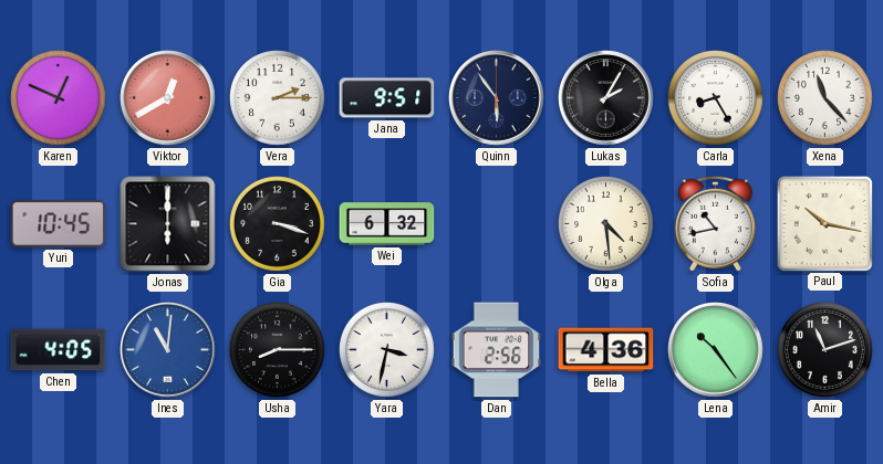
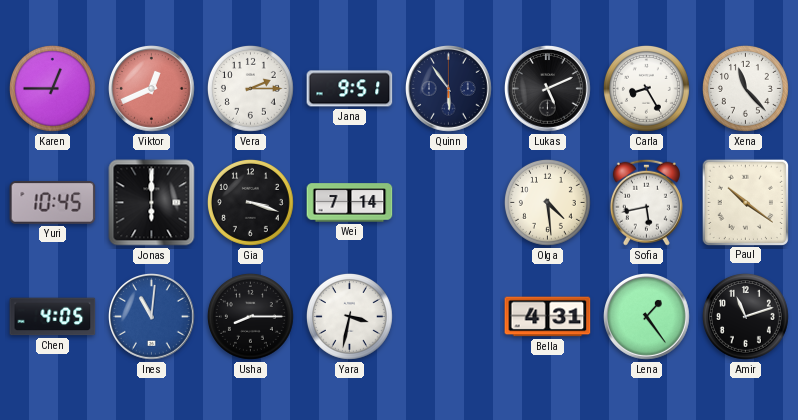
Karen: 12:49 -> 12:45 (52, 88)
Viktor: 12:40 -> 12:41 (152, 89)
Lukas: 2:05 -> 5:11 (548, 89)
Wei: 6:32 -> 7:14 (350, 203)
Sofia: 10:43 -> 5:43 (646, 202)
Paul: 10:17 -> 10:21 (745, 202)
Dan: 2:56 -> none (497, 350)
Bella: 4:36 -> 4:31 (548, 317)
Lena: 10:24 -> 1:24 (647, 317)
